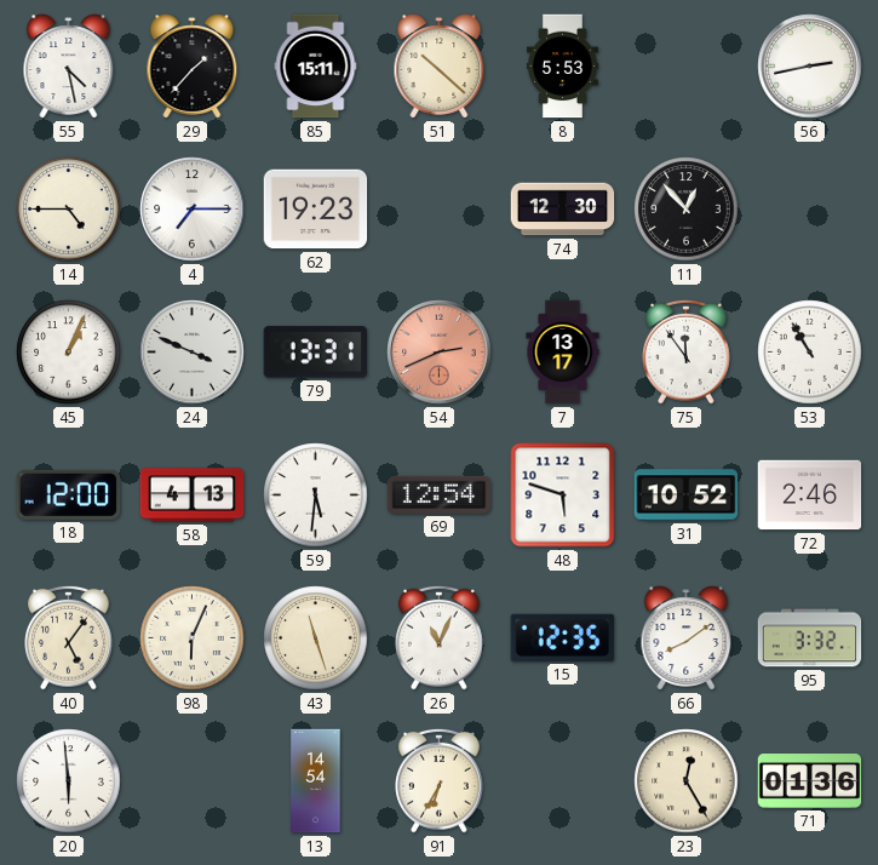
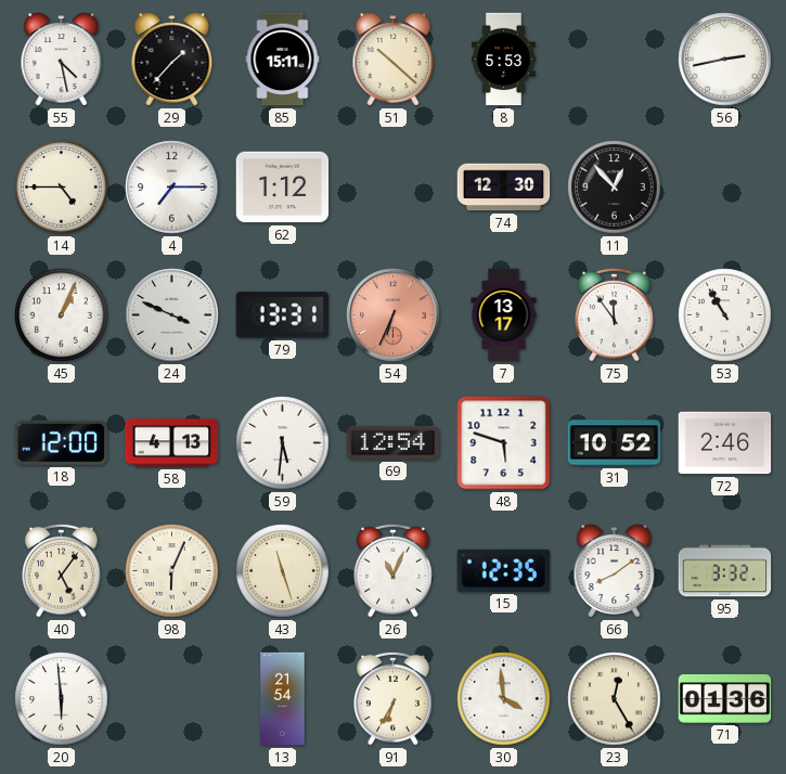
62: 19:23 -> 1:12 (283, 188)
54: 2:41 -> 6:34 (394, 315)
13: 14:54 -> 21:54 (283, 699)
30: none -> 3:59 (504, 699)
